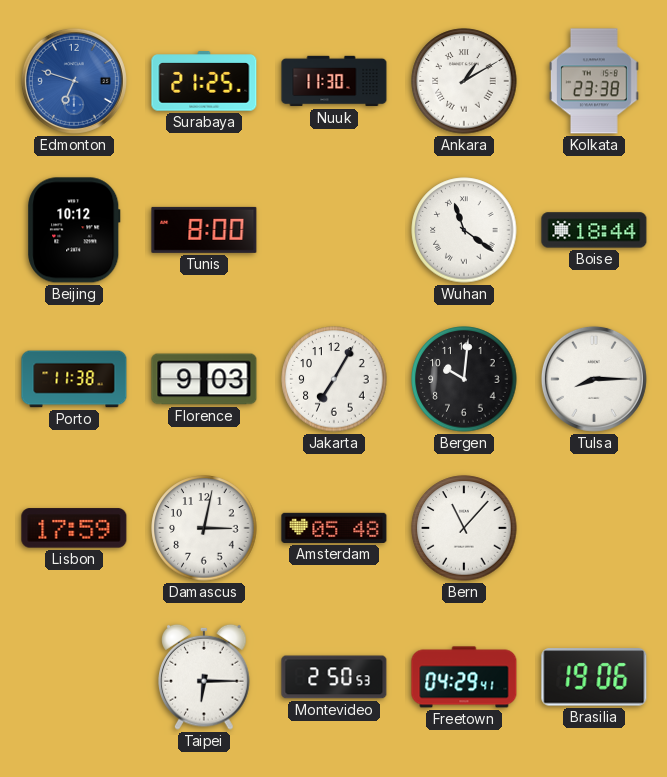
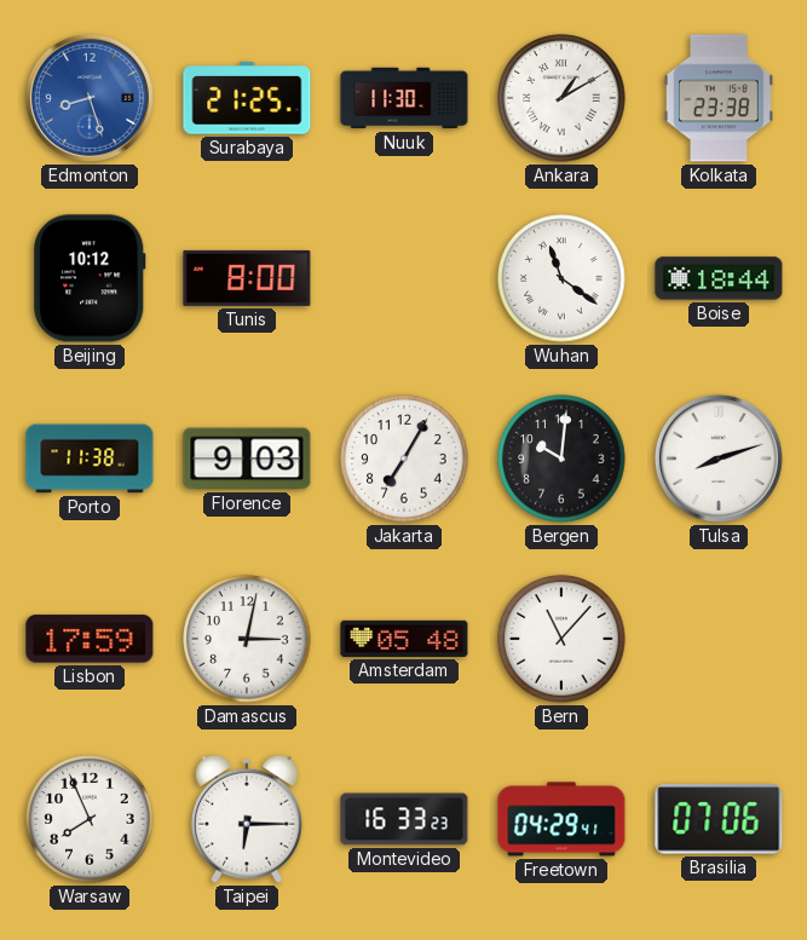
Edmonton: 6:48 -> 8:27 (90, 98)
Tulsa: 8:15 -> 8:12 (719, 459)
Warsaw: none -> 7:56 (90, 819)
Montevideo: 2:50 -> 16:33 (404, 819)
Brasilia: 19:06 -> 07:06 (719, 819)
